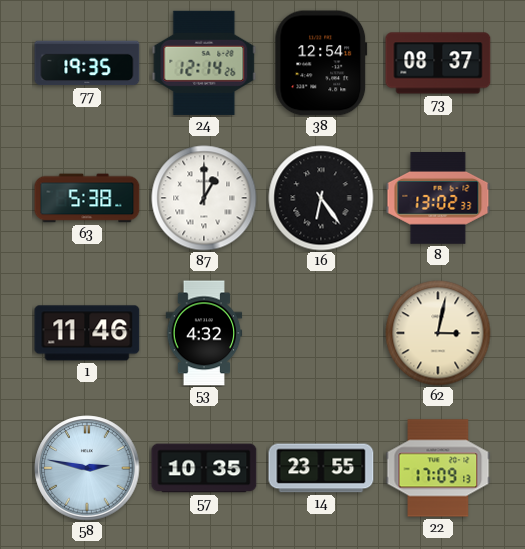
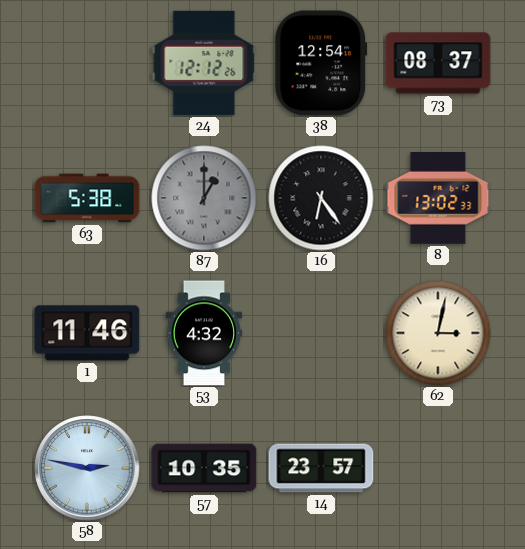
77: 19:35 -> none (87, 63)
24: 12:14 -> 12:12 (204, 63)
87 dial: white -> grey (204, 198)
14: 23:55 -> 23:57 (321, 468)
22: 17:09 -> none (438, 468)
